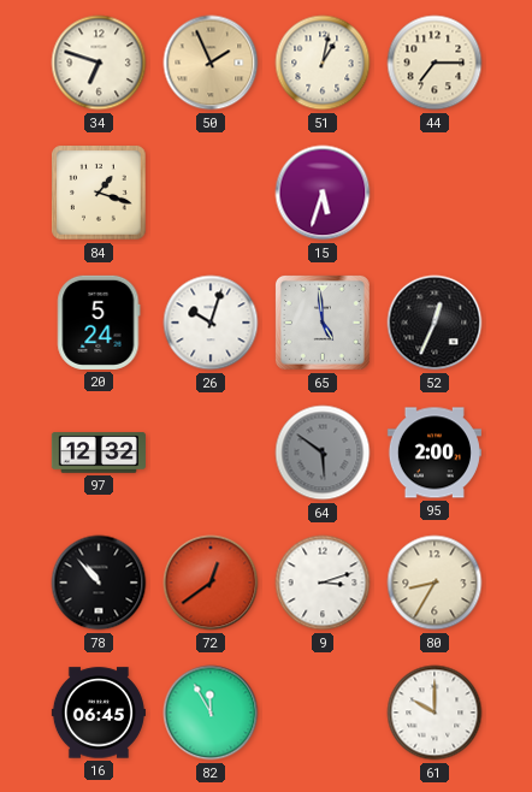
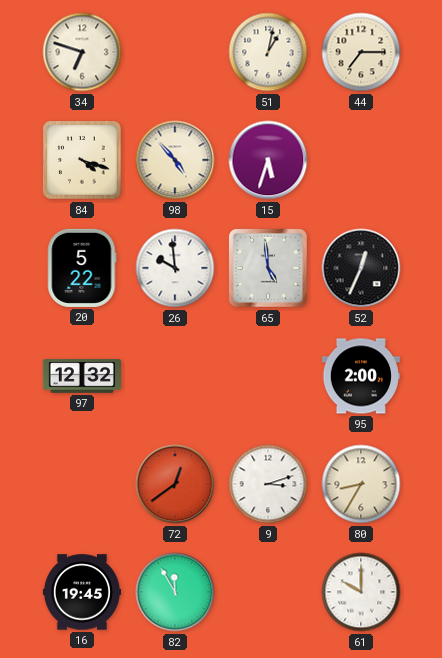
50: 1:56 -> none (211, 63)
84: 1:18 -> 4:18 (82, 160)
98: none -> 4:53 (175, 160)
20: 5:24 -> 5:22 (82, 268)
26: 10:03 -> 9:59 (175, 268)
64: 5:51 -> none (323, 453)
78: 10:53 -> none (99, 583)
16: 06:45 -> 19:45 (82, 592)
